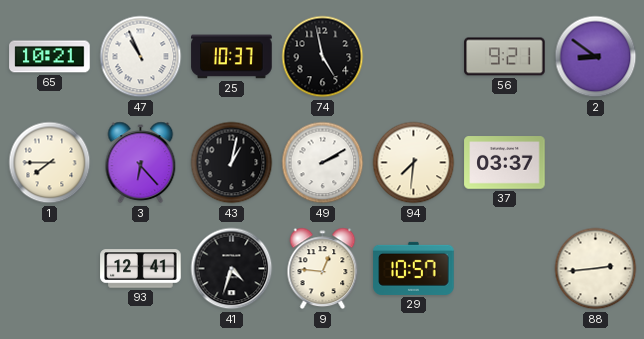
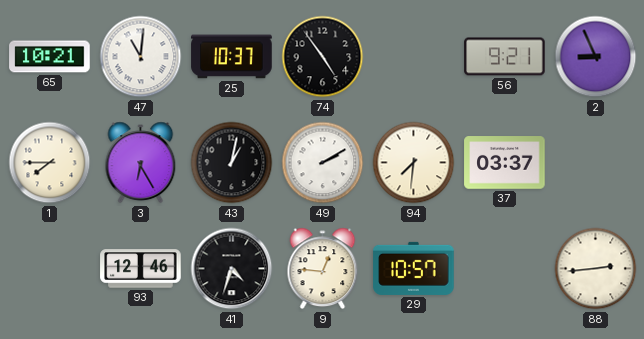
47: 10:56 -> 11:01 (141, 57)
74: 4:58 -> 4:54 (323, 57)
2: 8:51 -> 8:56 (596, 57)
3: 6:23 -> 6:25 (141, 163)
93: 12:41 -> 12:46 (141, 269)
